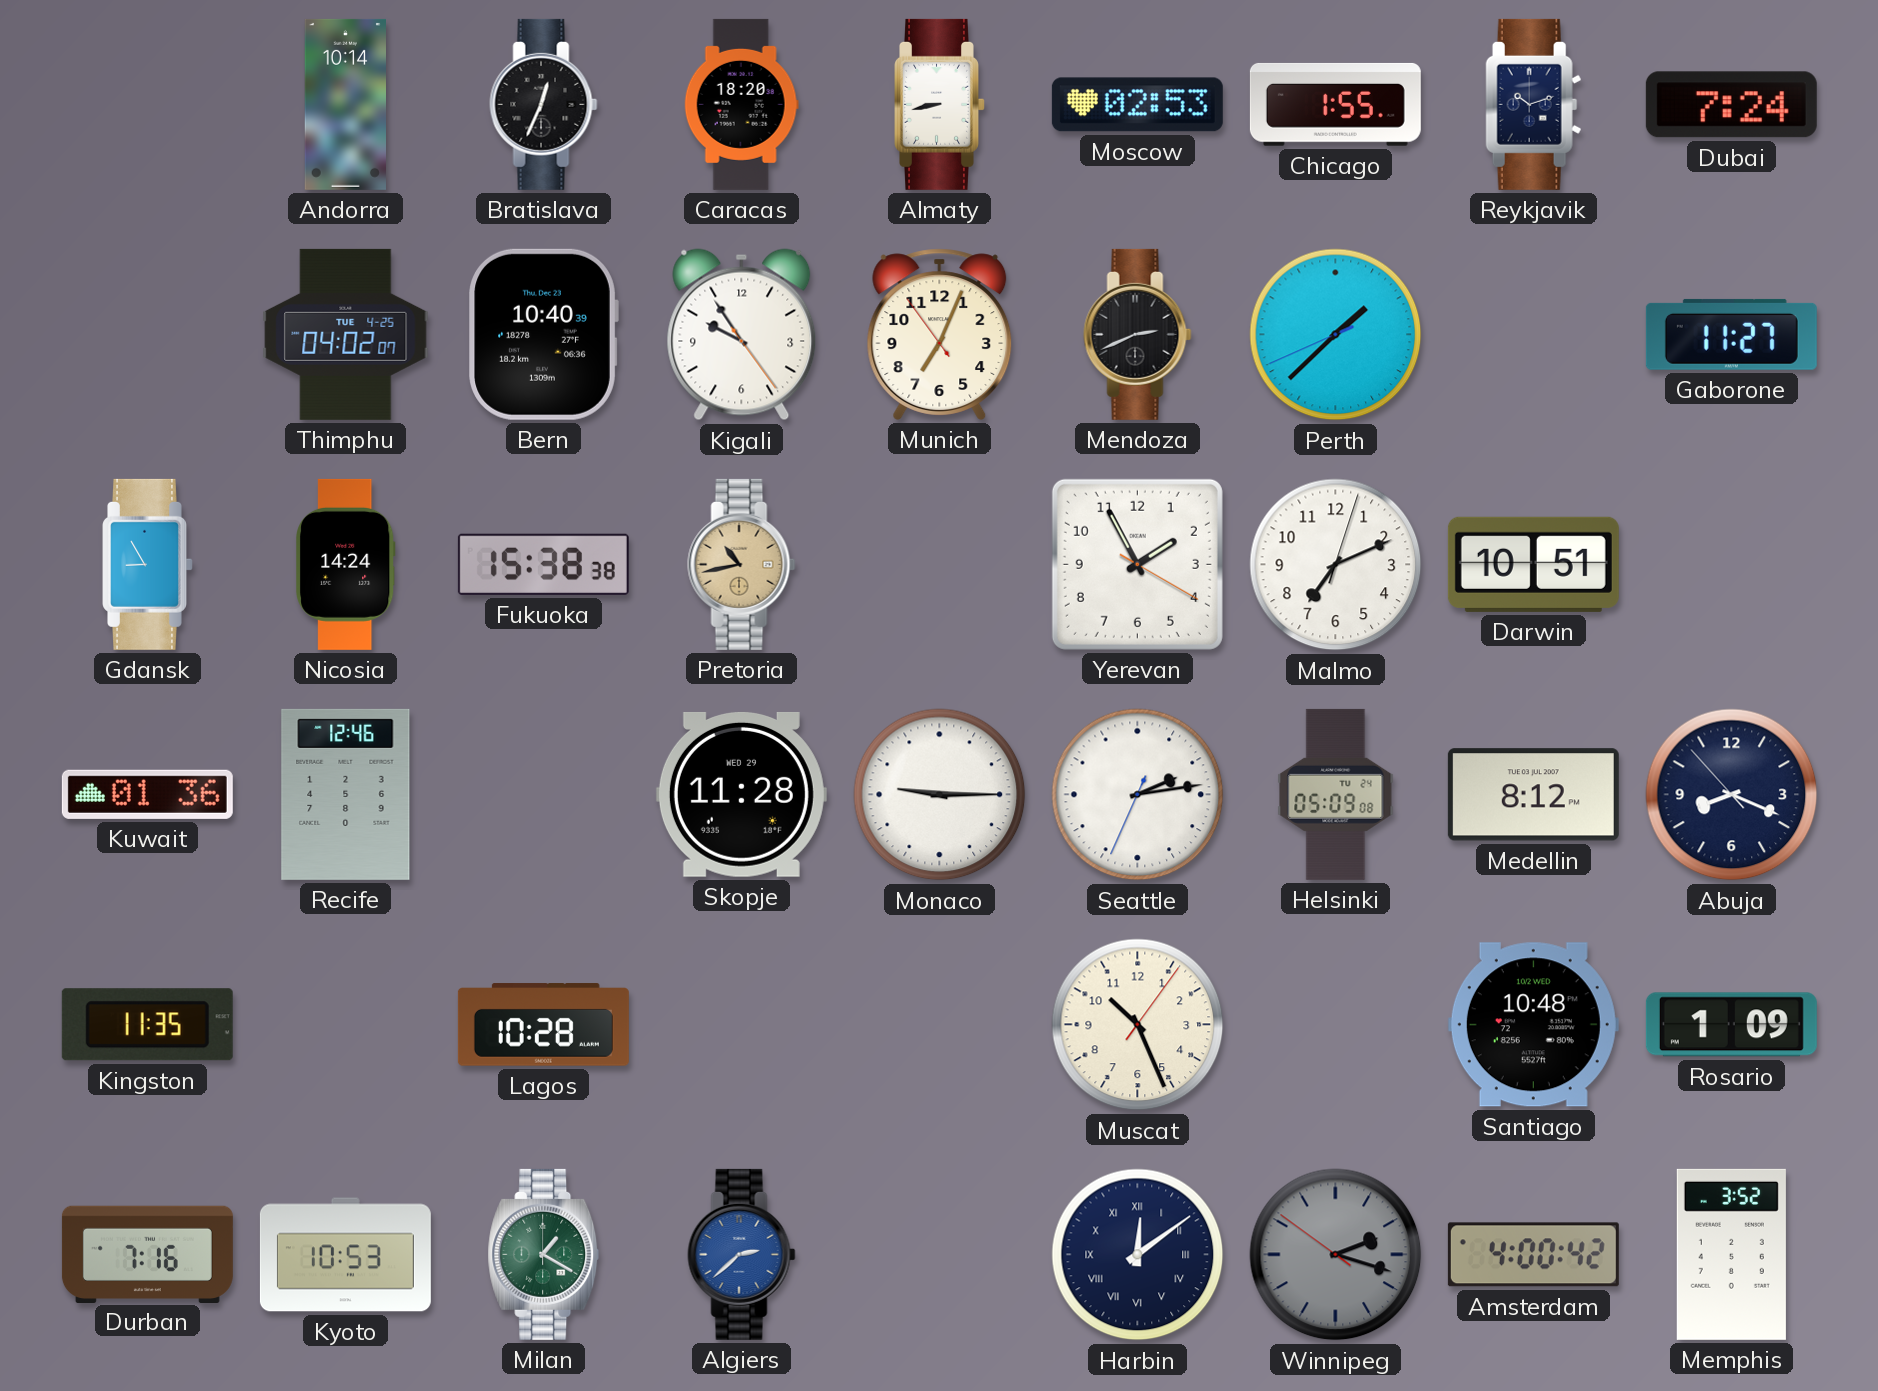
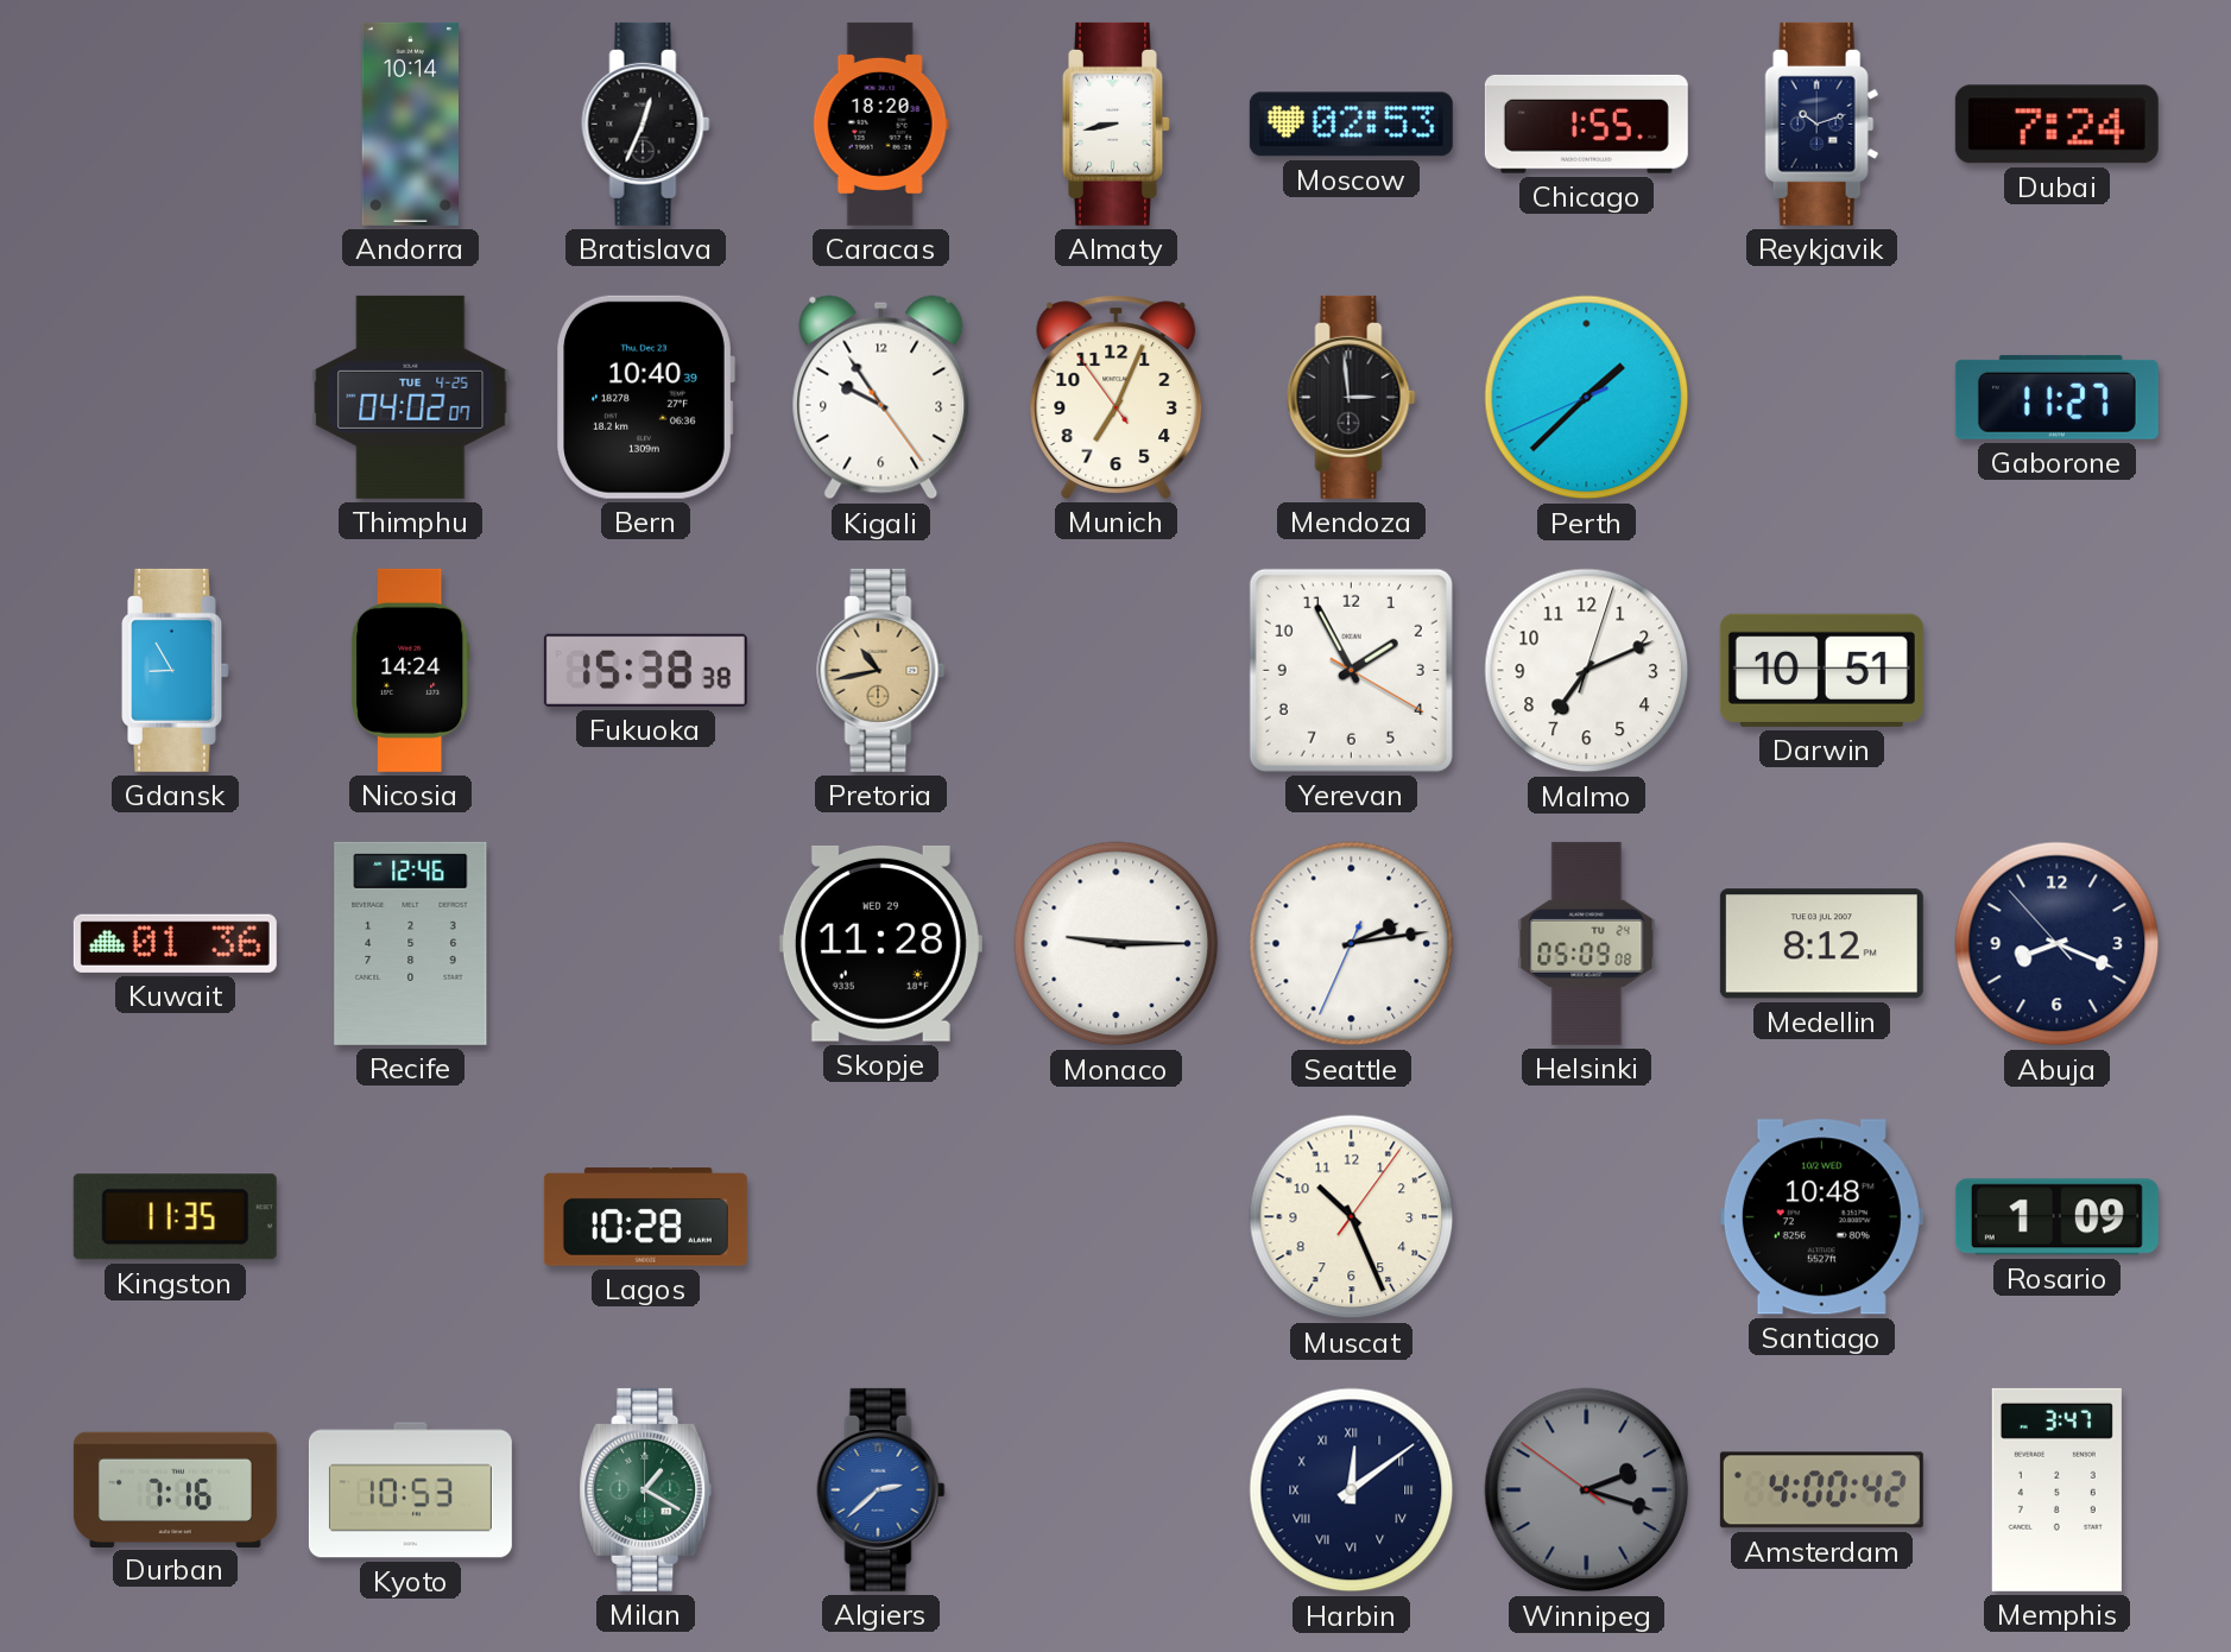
Mendoza: 2:41 -> 2:59 (1352, 397)
Memphis: 3:52 -> 3:47 (2056, 1489)
